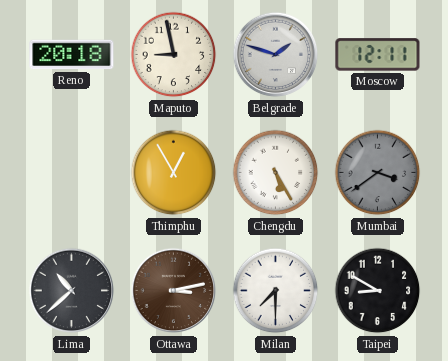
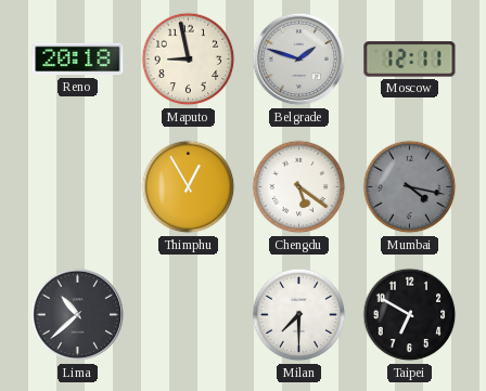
Chengdu: 5:25 -> 5:21 (299, 187)
Mumbai: 3:39 -> 4:17 (410, 187)
Ottawa: 3:13 -> none (174, 291)
Taipei: 8:50 -> 6:50 (410, 315)
